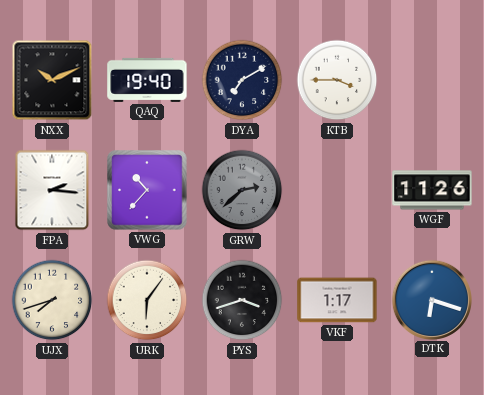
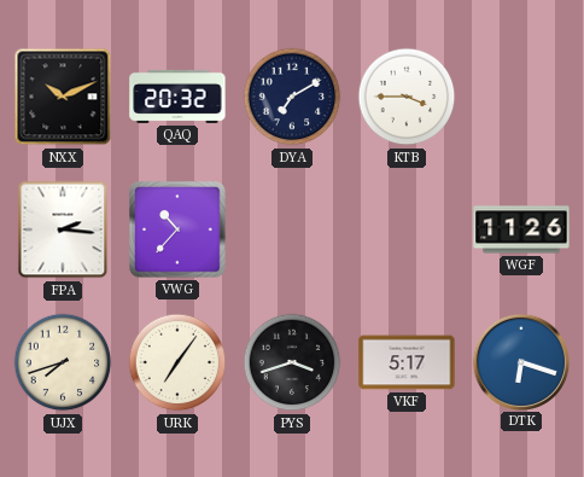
QAQ: 19:40 -> 20:32 (177, 97)
GRW: 2:38 -> none (242, 190)
URK: 6:06 -> 7:06 (177, 362)
VKF: 1:17 -> 5:17 (407, 362)
